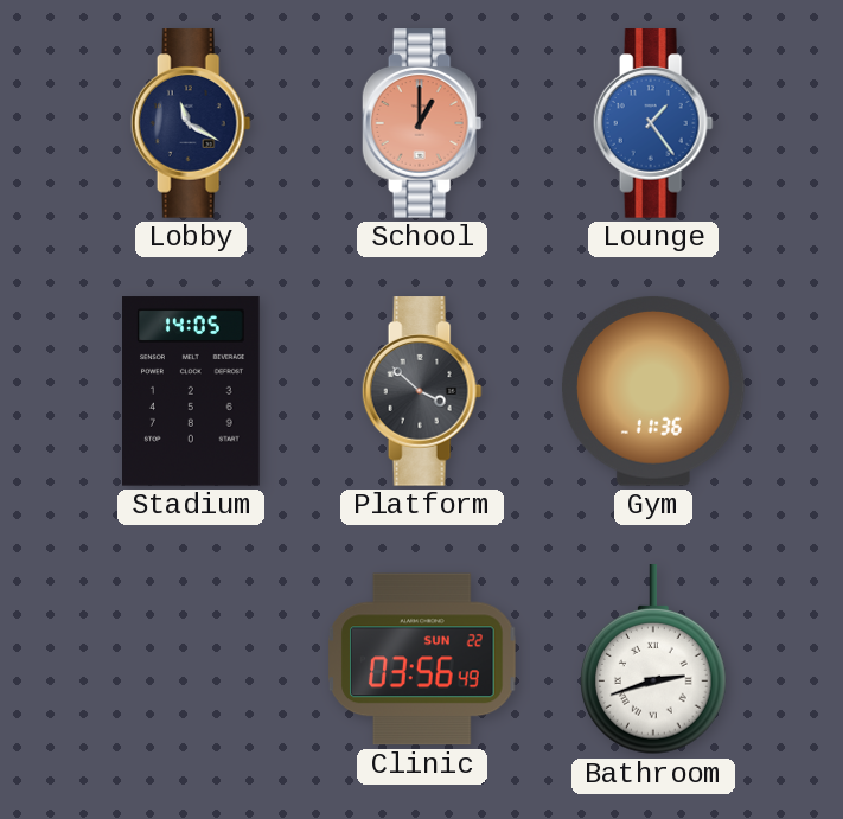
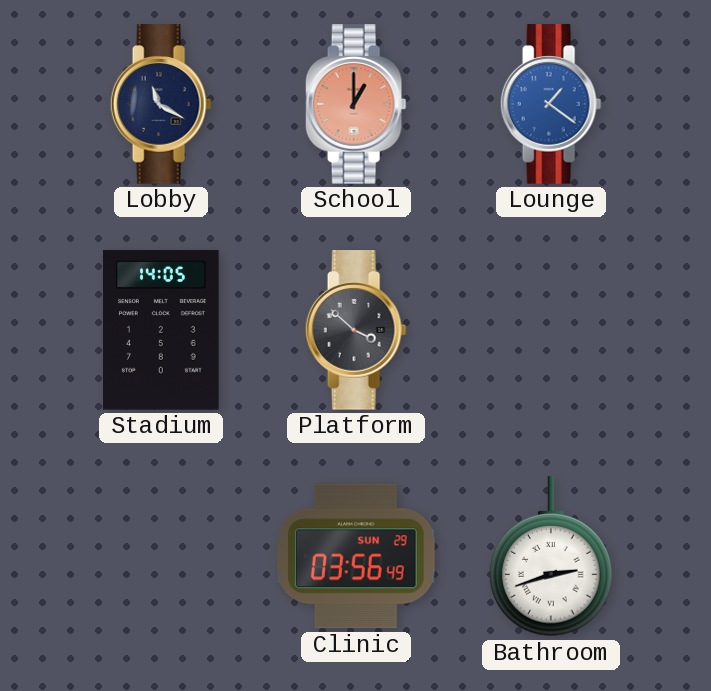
Lounge: 1:24 -> 1:21 (551, 104)
Gym: 11:36 -> none (653, 391)
Clinic date: SUN 22 -> SUN 29 (356, 556)
